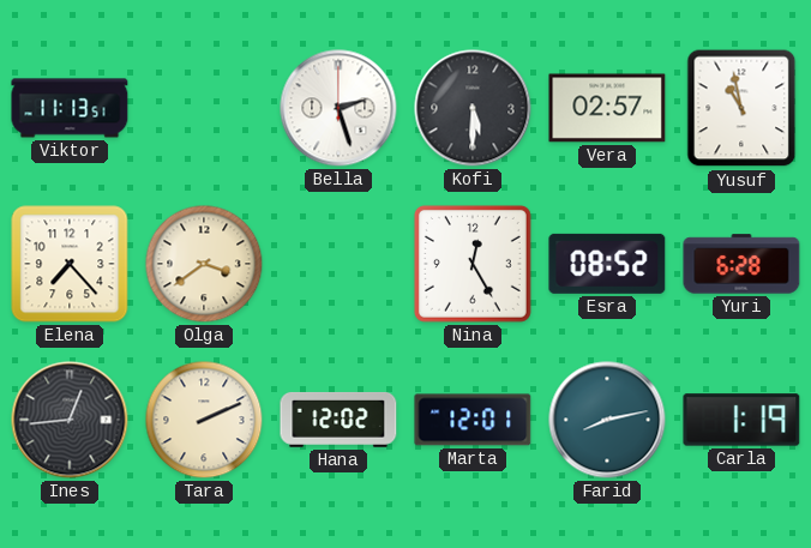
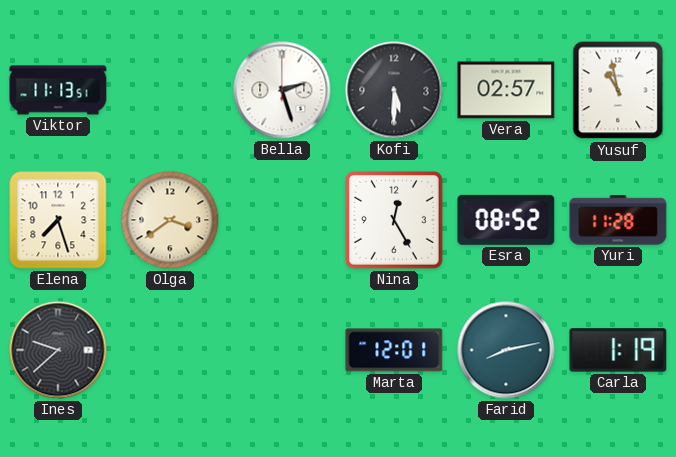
Elena: 7:23 -> 7:27 (58, 220)
Yuri: 6:28 -> 11:28 (618, 220)
Ines: 12:44 -> 9:38 (58, 350)
Tara: 2:11 -> none (204, 420)
Hana: 12:02 -> none (338, 420)
